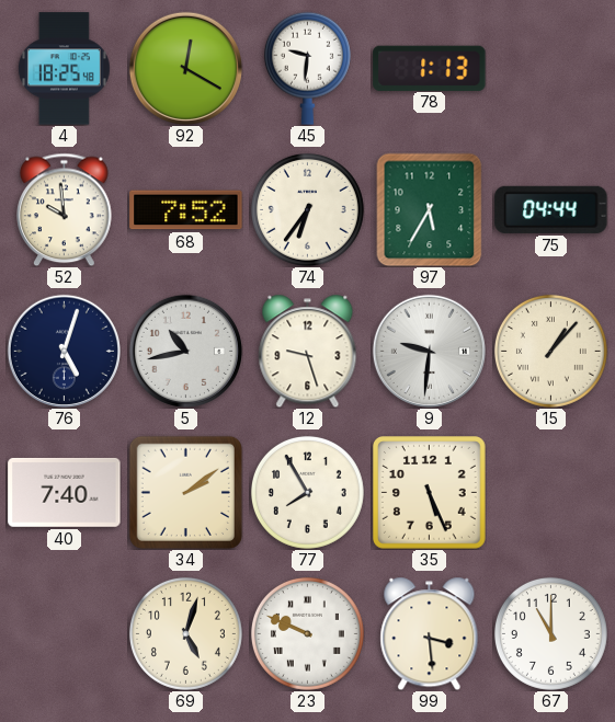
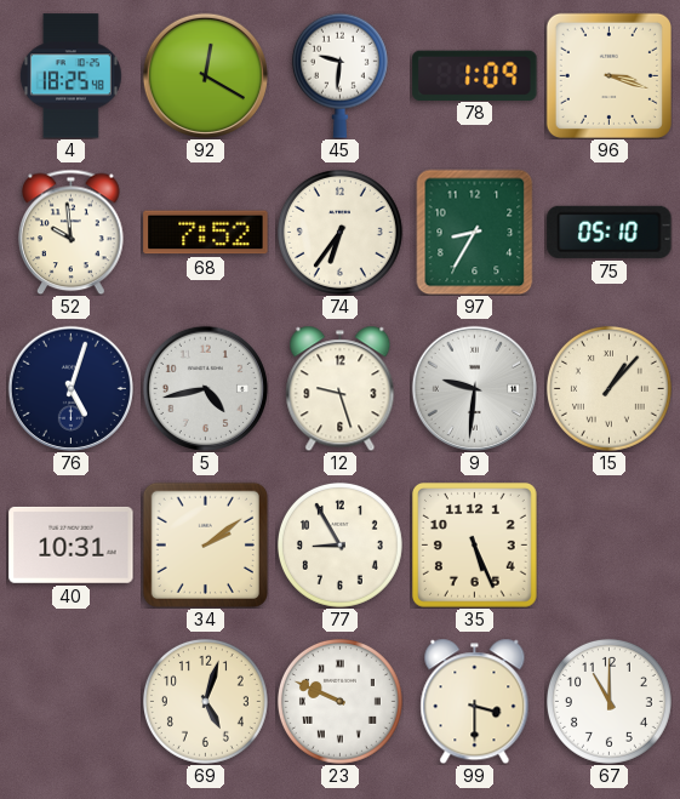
78: 1:13 -> 1:09 (475, 75)
96: none -> 3:18 (608, 75)
97: 5:35 -> 8:35 (475, 232)
75: 04:44 -> 05:10 (610, 232)
5: 10:43 -> 4:43 (205, 388)
40: 7:40 -> 10:31 (72, 544)
77: 7:55 -> 8:55 (339, 544)
99: 3:29 -> 3:30 (475, 701)
